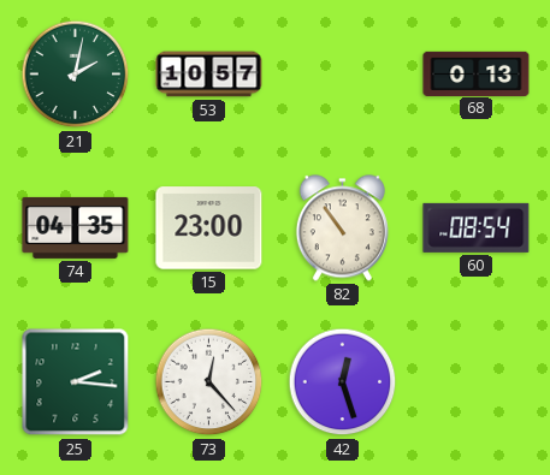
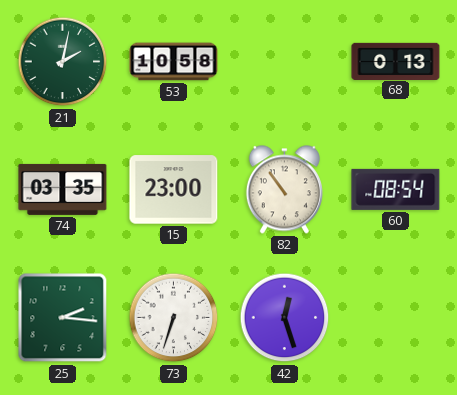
53: 10:57 -> 10:58 (174, 62)
74: 04:35 -> 03:35 (63, 189)
73: 12:23 -> 6:33 (174, 318)
